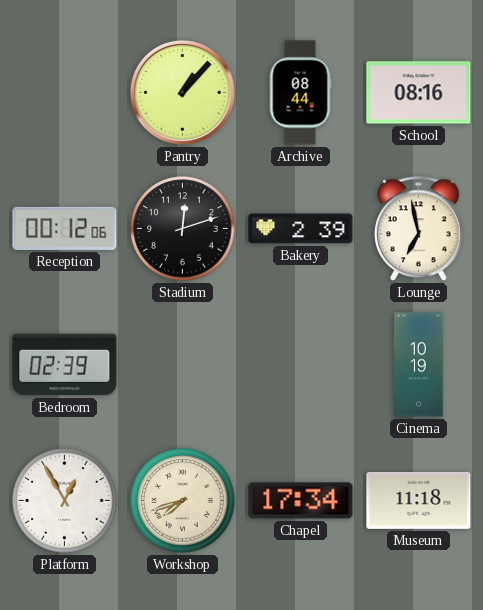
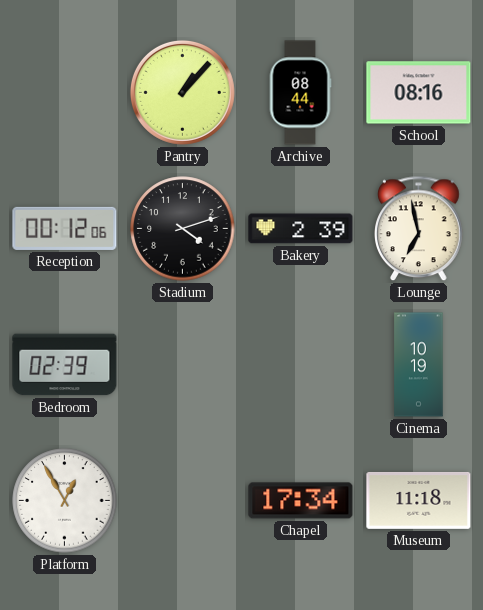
Stadium: 12:12 -> 4:12 (183, 229)
Workshop: 7:42 -> none (183, 501)
